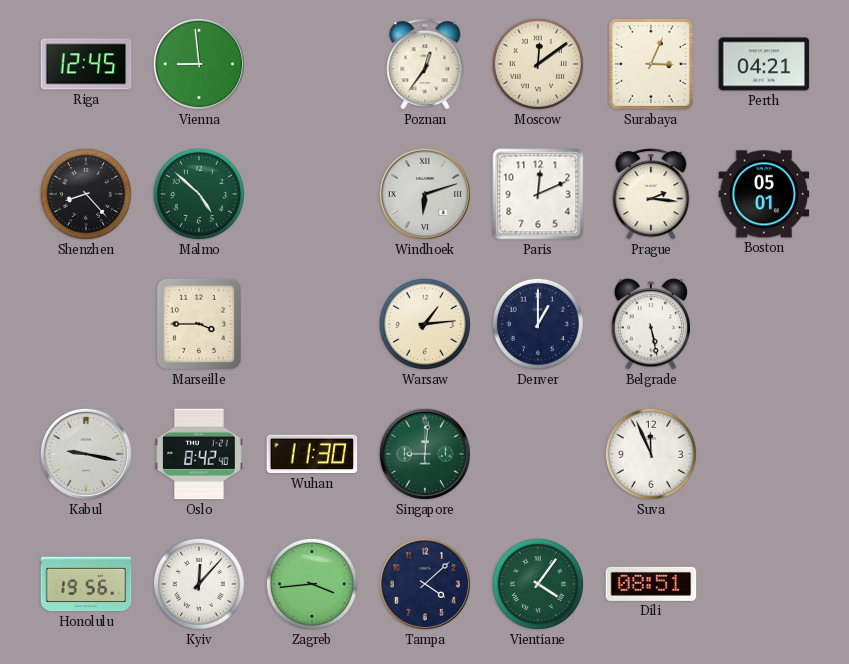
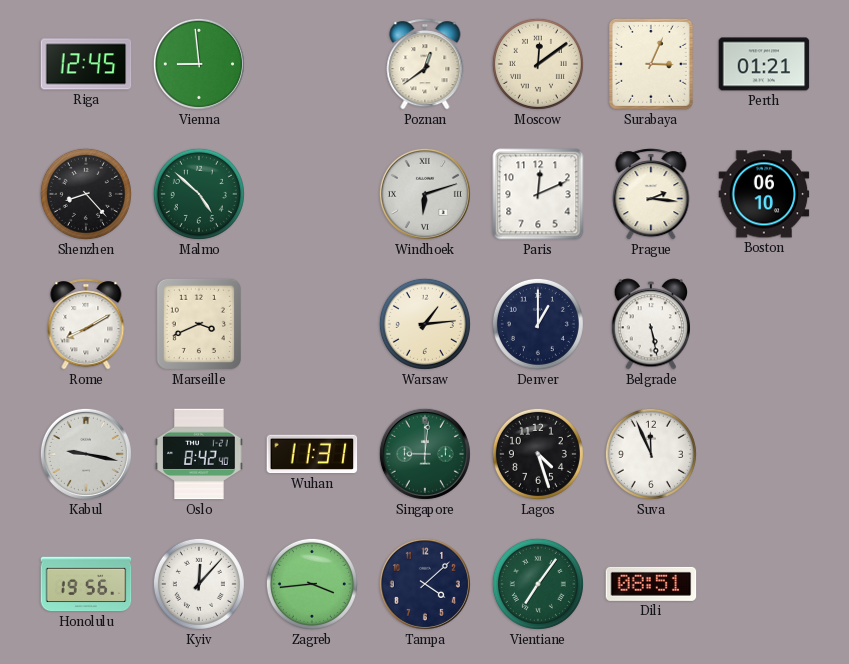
Poznan: 12:36 -> 12:39 (425, 64)
Perth: 04:21 -> 01:21 (764, 64)
Boston: 05:01 -> 06:10 (764, 194)
Rome: none -> 8:10 (86, 324)
Marseille: 3:45 -> 3:41 (199, 324)
Wuhan: 11:30 -> 11:31 (312, 454)
Lagos: none -> 4:27 (538, 454)
Vientiane: 4:06 -> 7:06 (538, 584)
